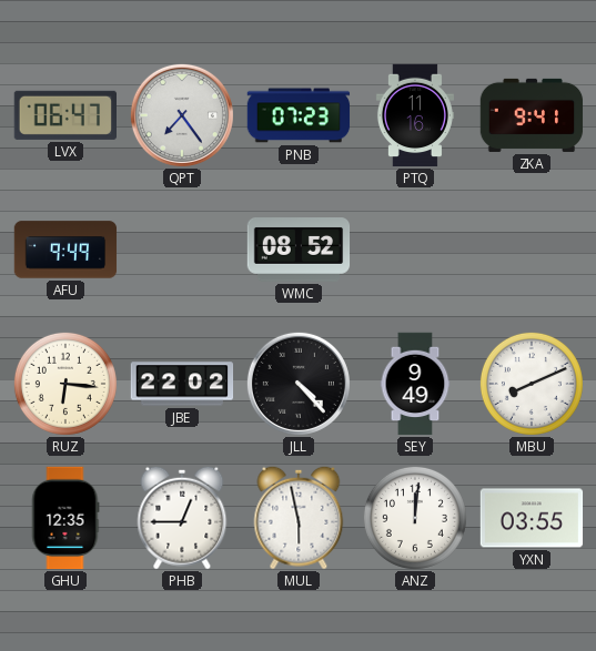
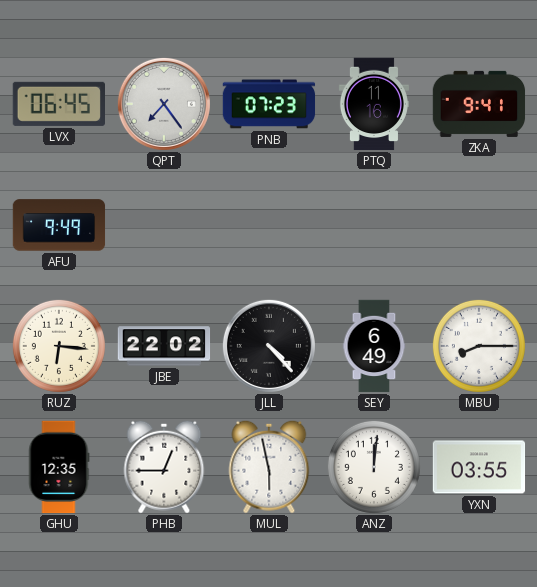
LVX: 06:47 -> 06:45 (58, 104)
WMC: 08:52 -> none (299, 251)
SEY: 9:49 -> 6:49 (374, 346)
MBU: 8:11 -> 8:15 (479, 346)
